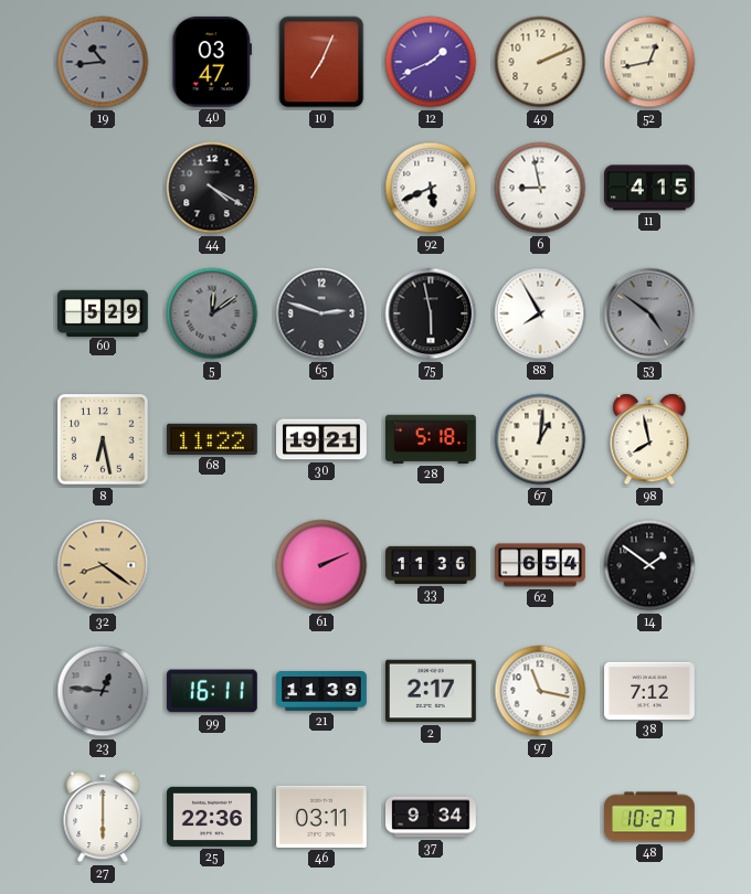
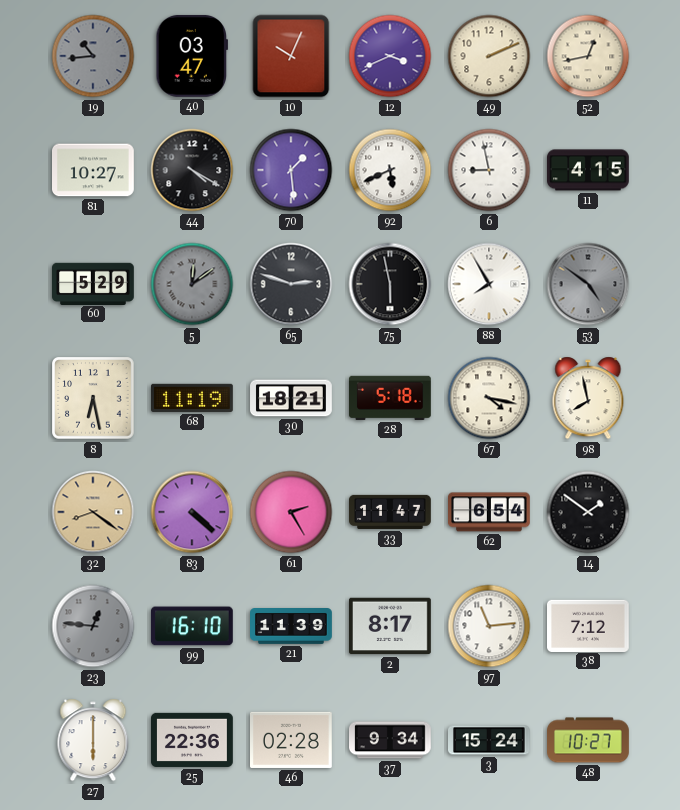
10: 7:04 -> 10:04 (291, 56)
12: 1:41 -> 3:41 (390, 56)
81: none -> 10:27 (94, 170)
70: none -> 1:29 (291, 170)
68: 11:22 -> 11:19 (193, 398)
30: 19:21 -> 18:21 (291, 398)
67: 1:01 -> 4:17 (489, 398)
83: none -> 4:22 (192, 512)
61: 2:11 -> 2:25 (291, 512)
33: 11:36 -> 11:47 (391, 512)
99: 16:11 -> 16:10 (192, 626)
2: 2:17 -> 8:17 (391, 626)
97: 11:17 -> 11:14 (489, 626)
46: 03:11 -> 02:28 (292, 740)
3: none -> 15:24 (490, 740)
